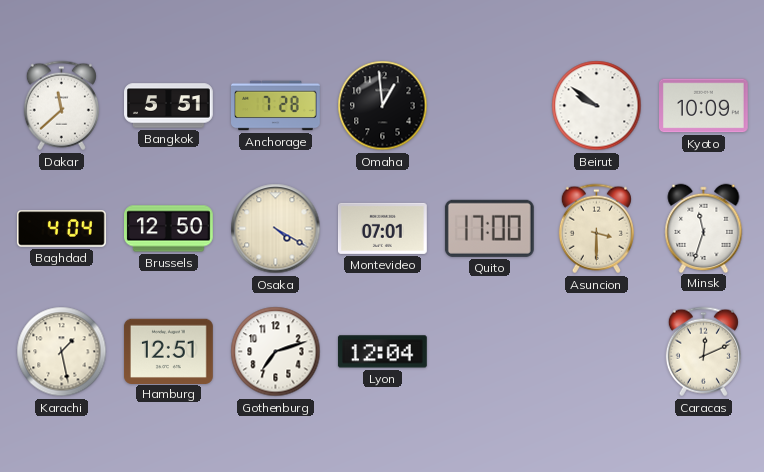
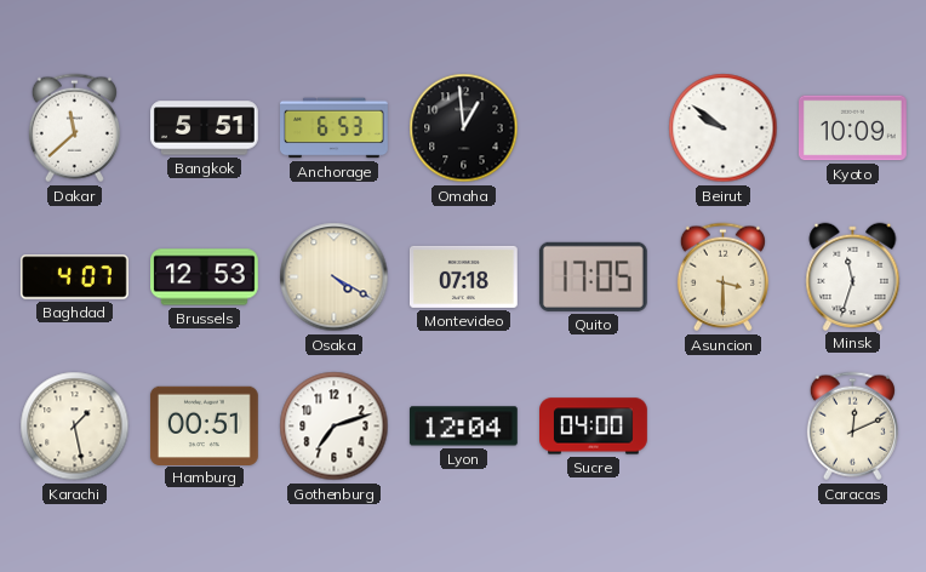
Anchorage: 7:28 -> 6:53 (335, 128)
Baghdad: 4:04 -> 4:07 (74, 278)
Brussels: 12:50 -> 12:53 (205, 278)
Montevideo: 07:01 -> 07:18 (464, 276)
Quito: 17:00 -> 17:05 (593, 276)
Hamburg: 12:51 -> 00:51 (204, 425)
Sucre: none -> 04:00 (594, 427)
